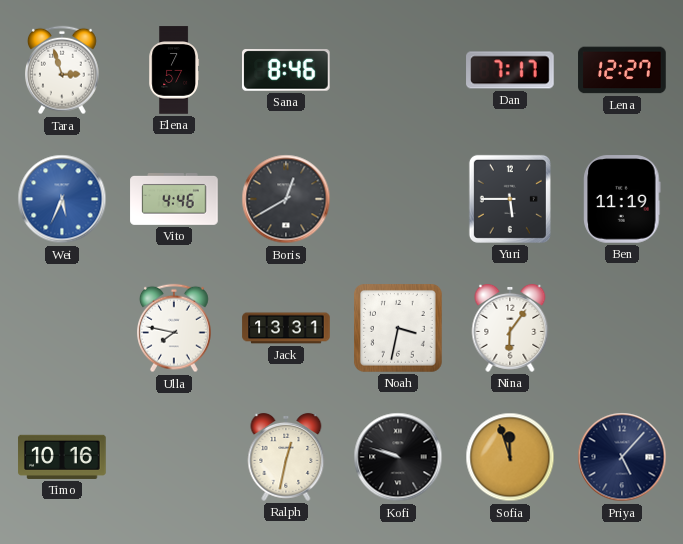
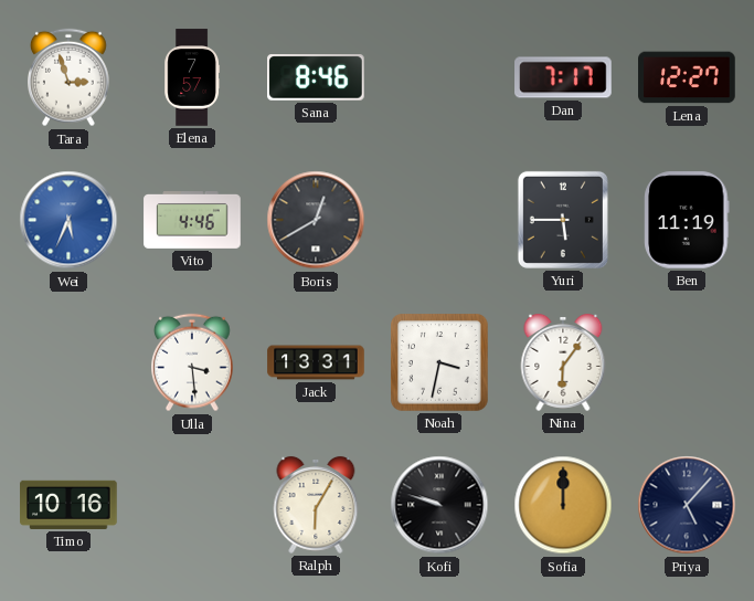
Ulla: 7:47 -> 3:29 (193, 362)
Ralph: 12:32 -> 6:05 (316, 505)
Sofia: 11:57 -> 12:00 (563, 505)
